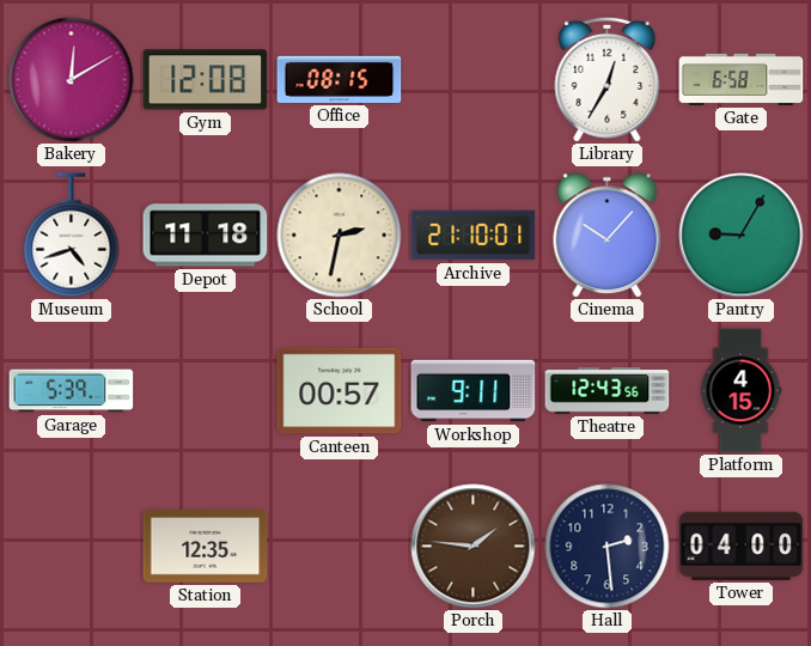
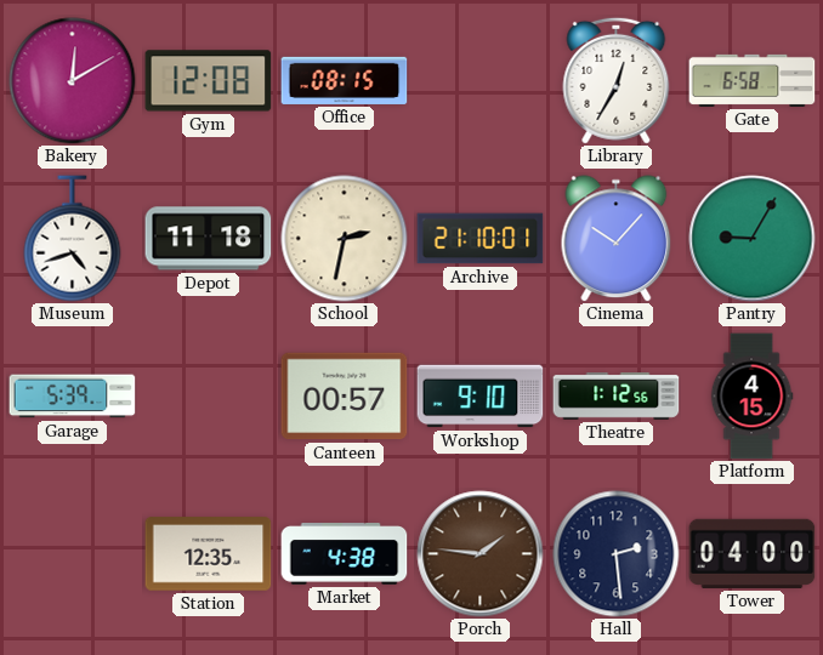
Workshop: 9:11 -> 9:10 (481, 397)
Theatre: 12:43 -> 1:12 (617, 397)
Market: none -> 4:38 (345, 554)
